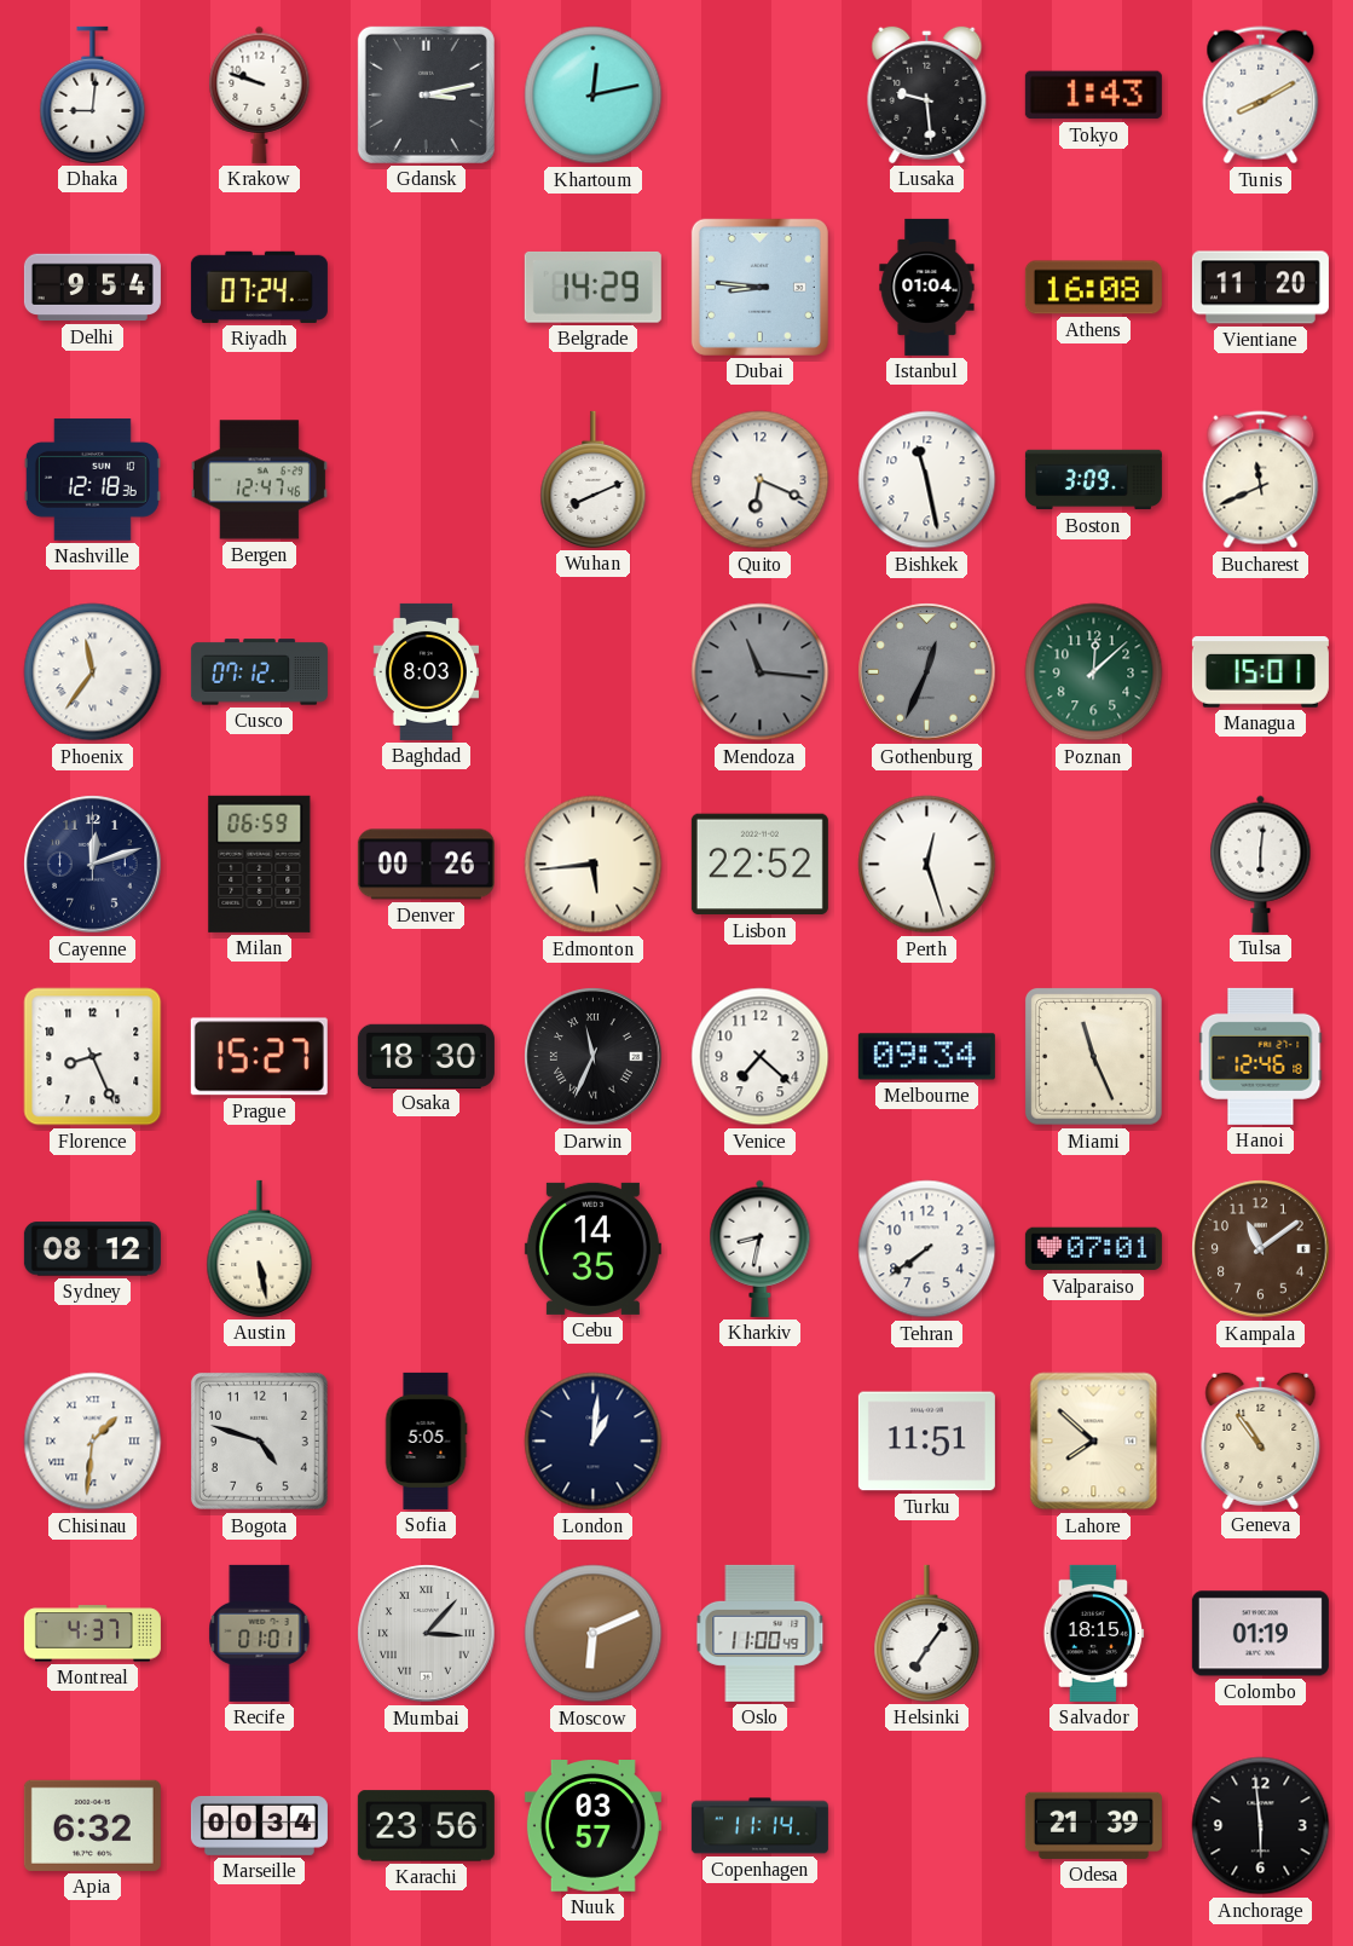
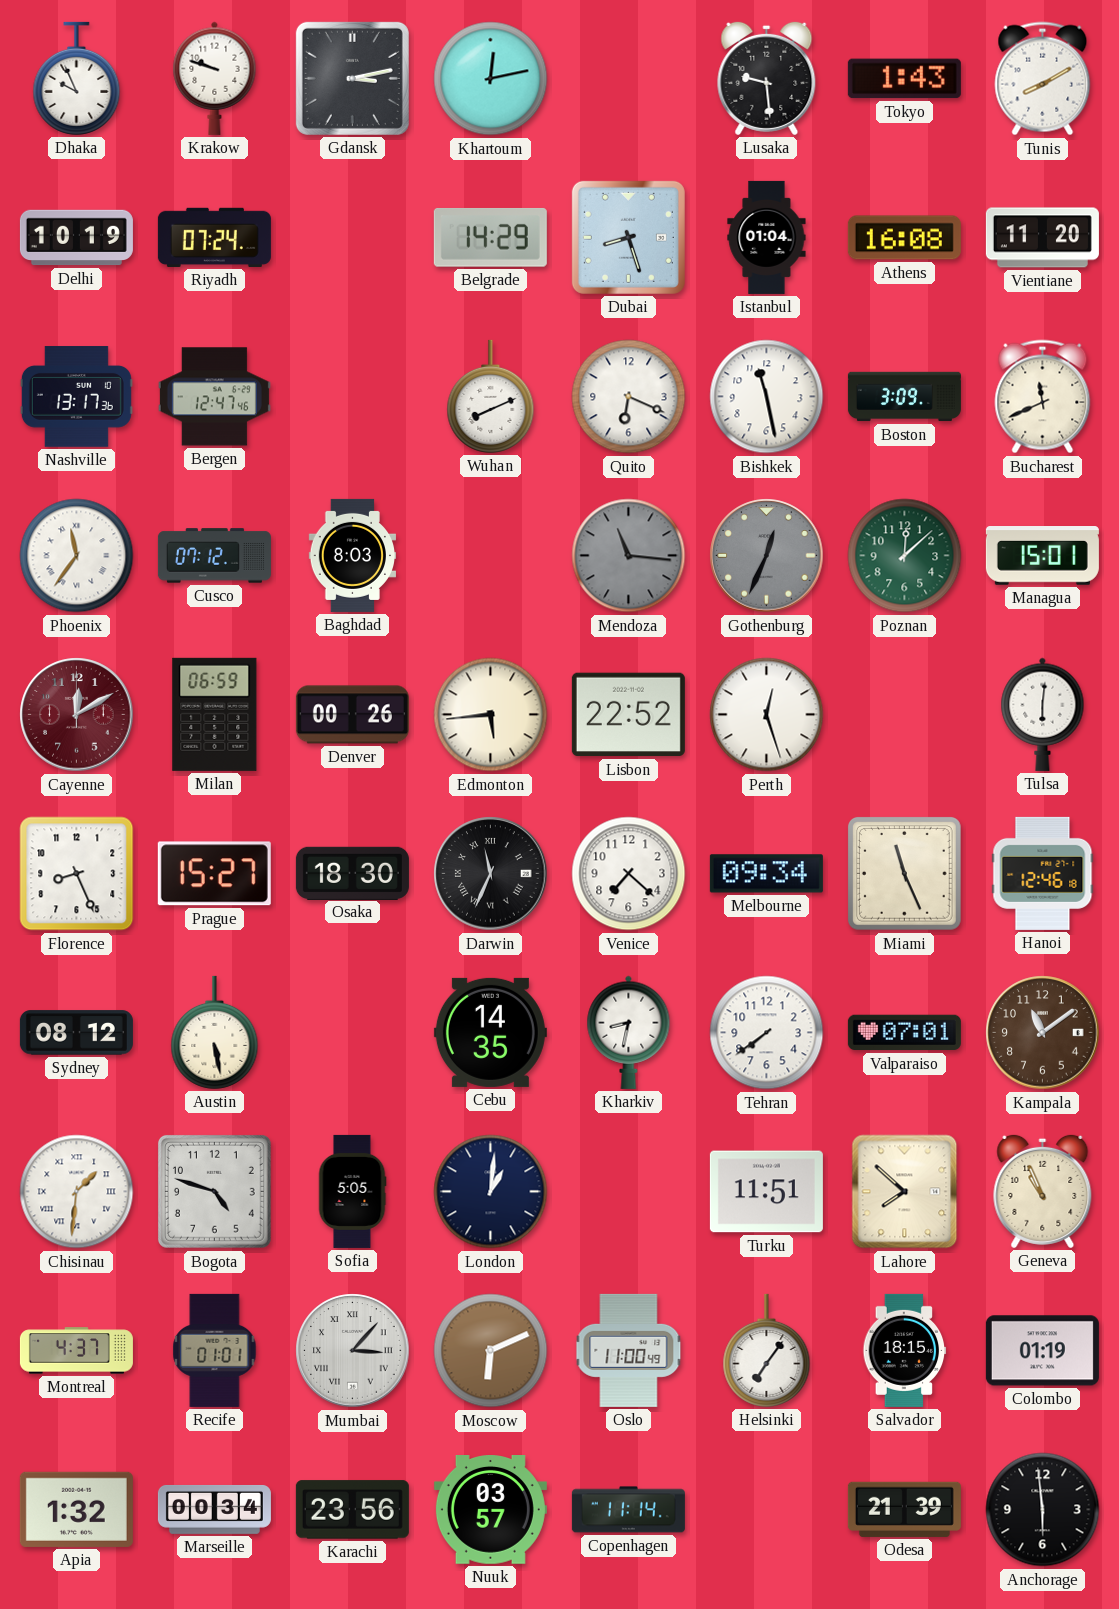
Dhaka: 9:01 -> 9:56 (77, 78)
Delhi: 9:54 -> 10:19 (76, 238)
Dubai: 8:46 -> 8:27 (628, 237)
Nashville: 12:18 -> 13:17 (76, 397)
Cayenne: 12:12 -> 12:10 (77, 715)
Cayenne dial: navy -> burgundy (77, 715)
Geneva: 10:54 -> 10:56 (1043, 1191)
Apia: 6:32 -> 1:32 (76, 1509)
